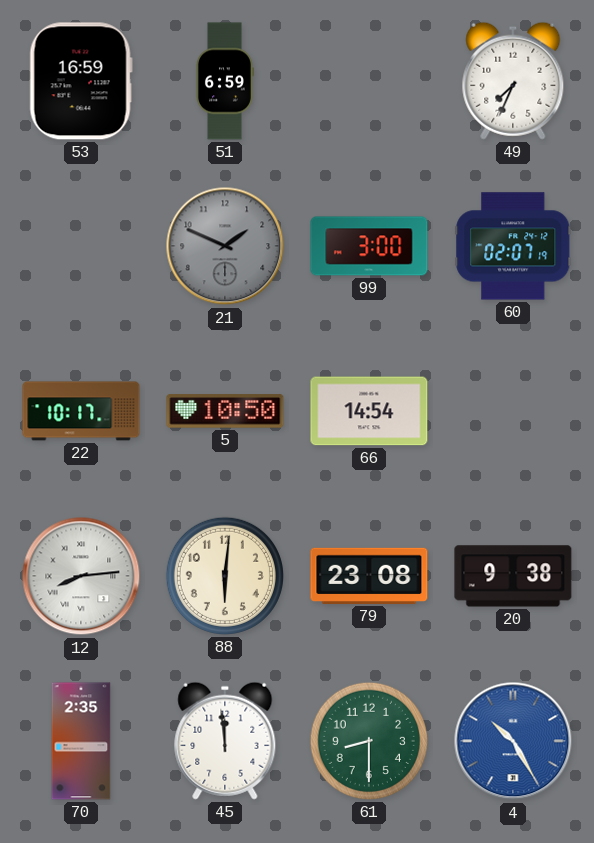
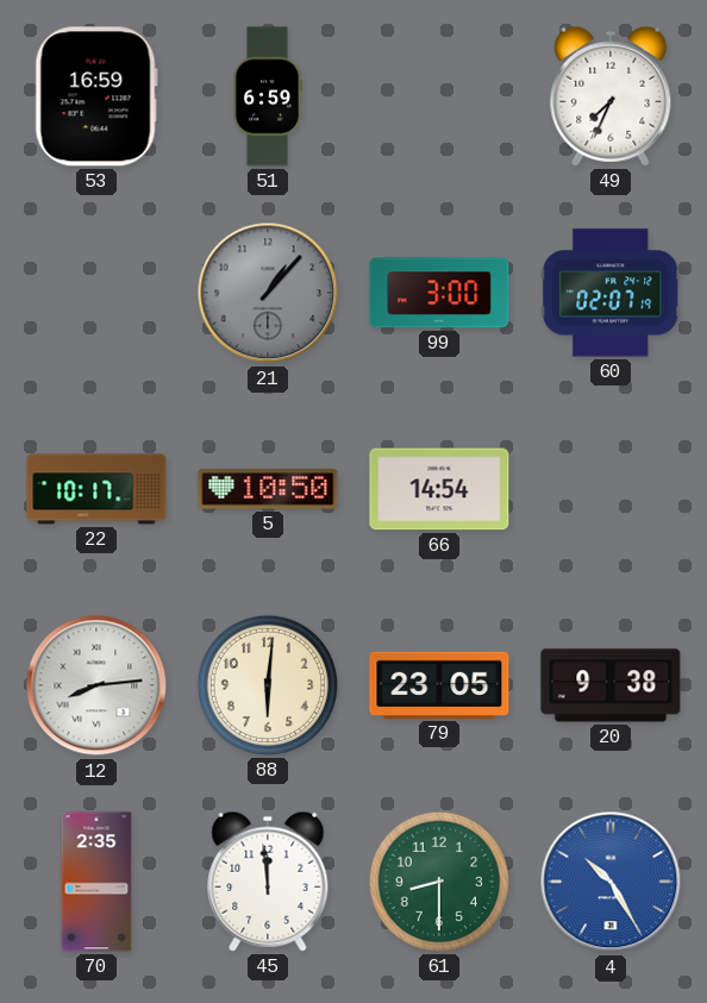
21: 1:49 -> 1:07 (268, 293)
79: 23:08 -> 23:05 (439, 685)
